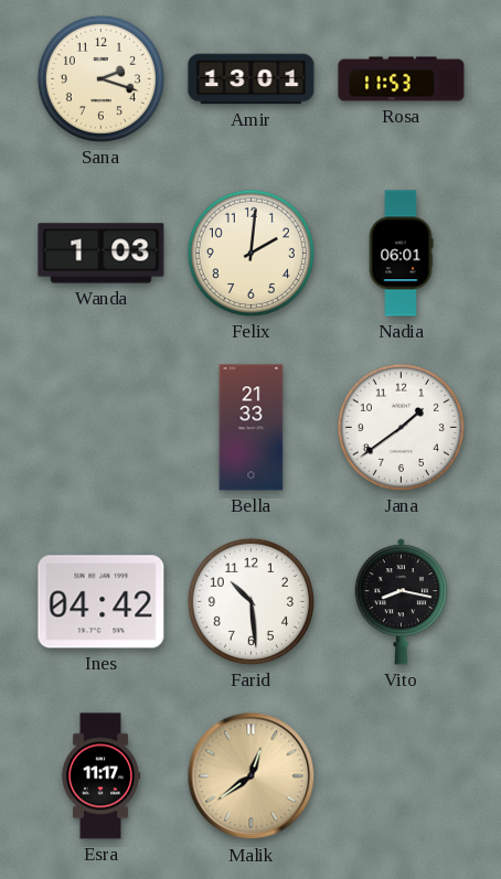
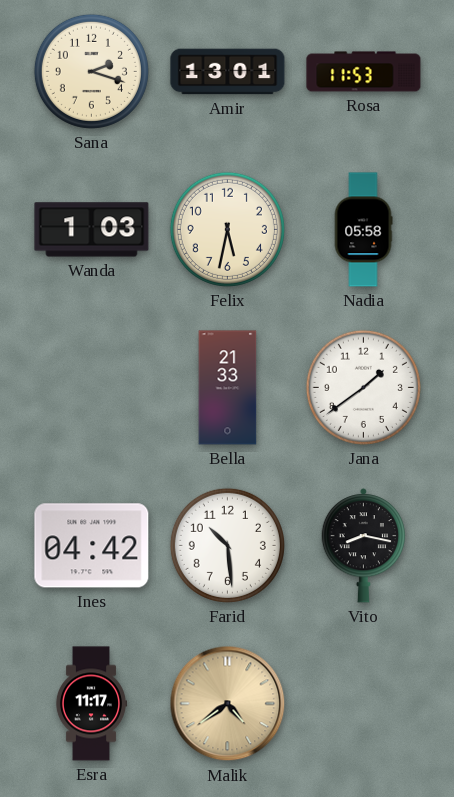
Felix: 2:01 -> 5:32 (227, 229)
Nadia: 06:01 -> 05:58 (363, 230)
Malik: 12:39 -> 4:39 (228, 704)
